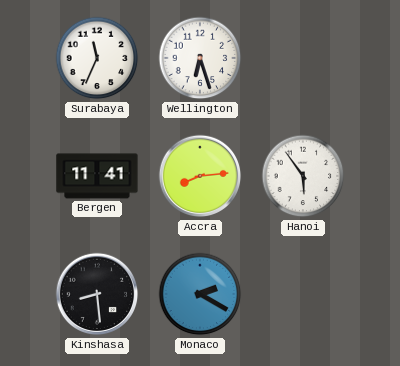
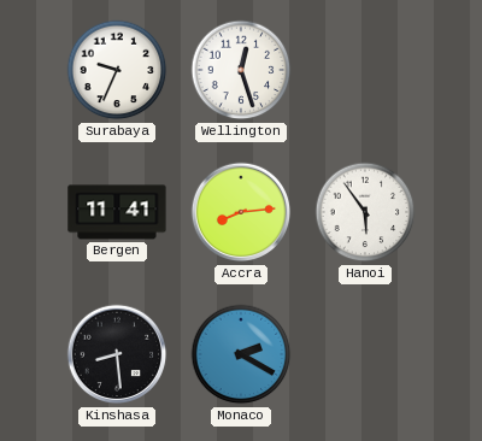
Surabaya: 11:34 -> 9:34 (117, 70)
Wellington: 6:27 -> 12:27 (241, 70)
